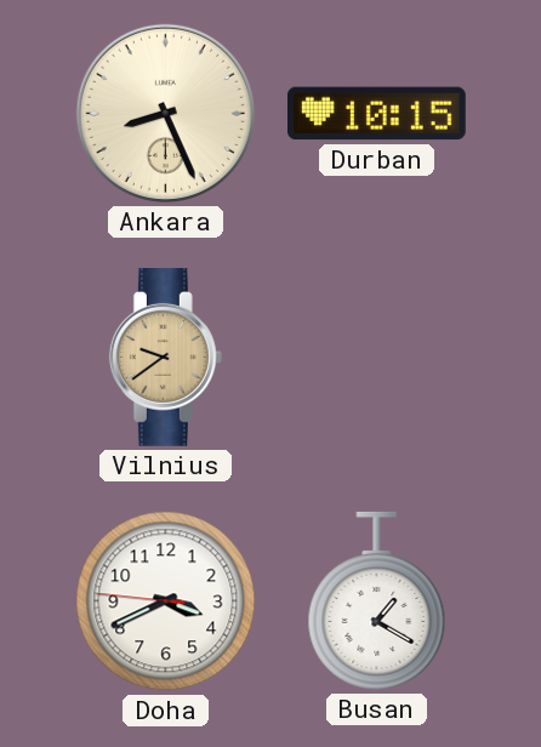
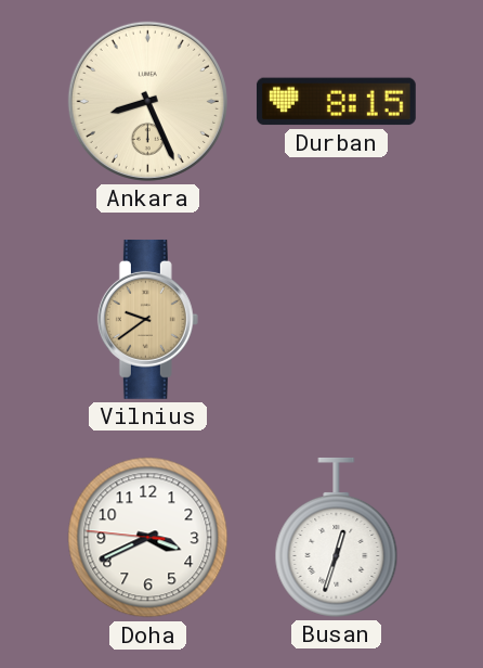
Durban: 10:15 -> 8:15 (336, 102)
Busan: 1:20 -> 12:33 (337, 537)
